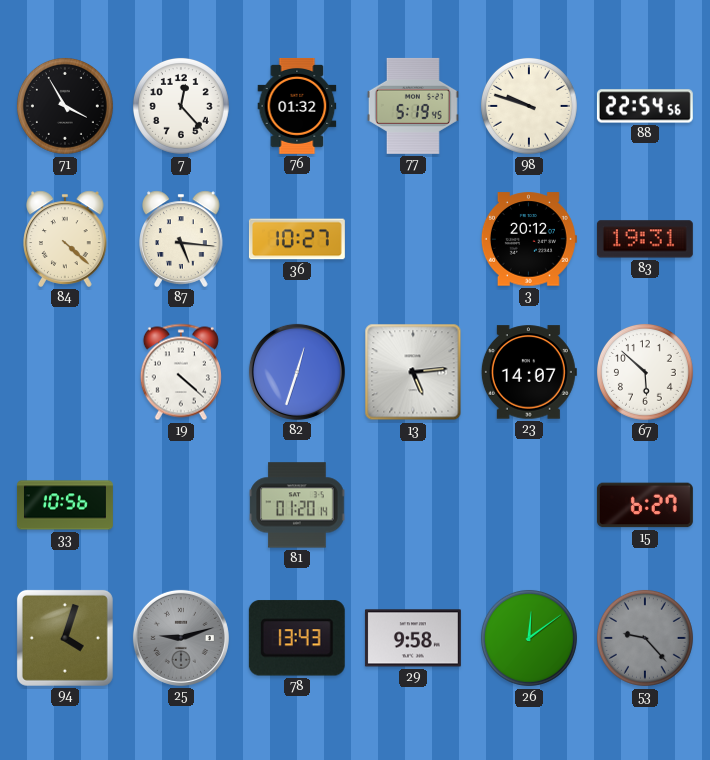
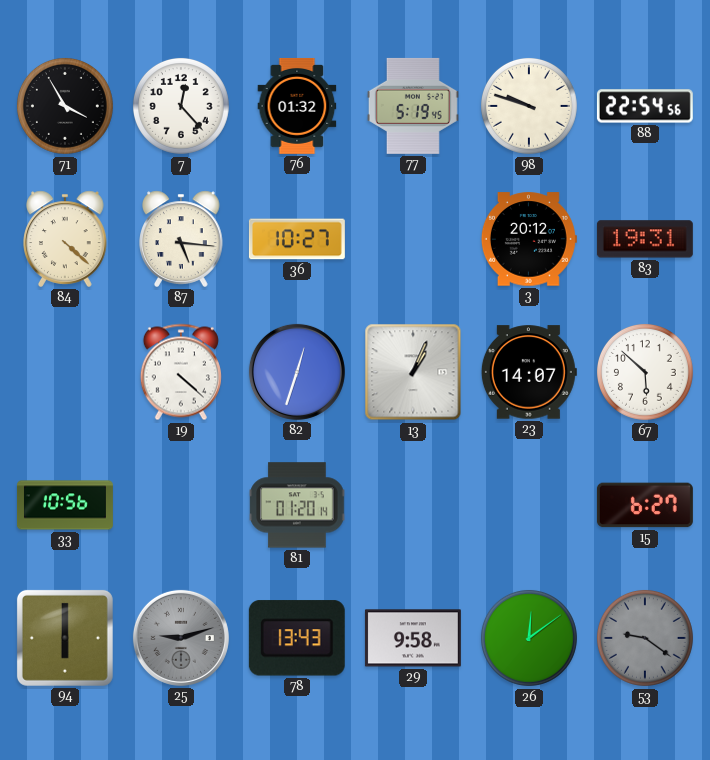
13: 5:14 -> 1:04 (413, 372)
94: 4:03 -> 6:00 (65, 638)
53: 9:23 -> 9:21 (645, 638)
